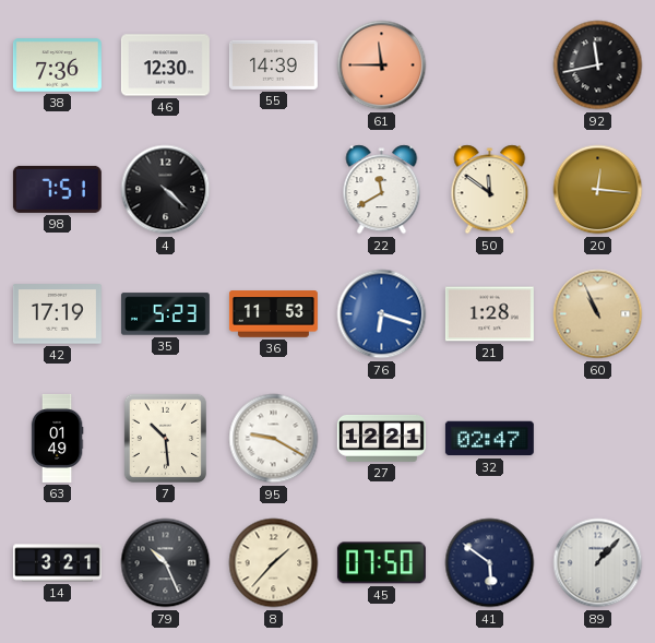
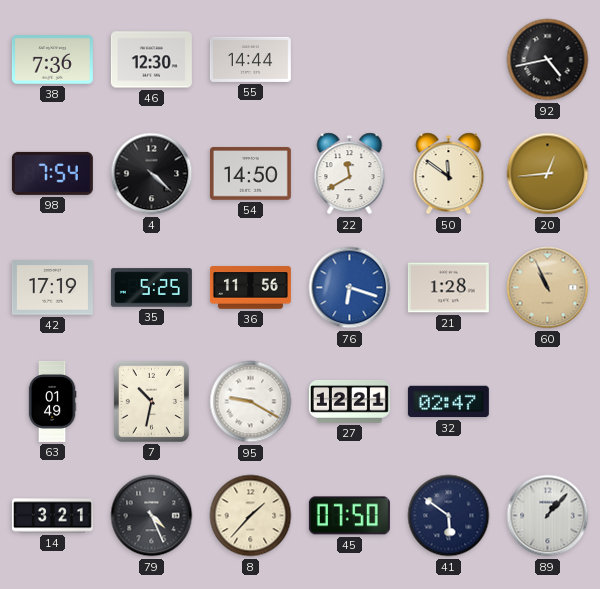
55: 14:39 -> 14:44 (250, 59)
61: 11:45 -> none (382, 66)
92: 11:43 -> 4:43 (548, 60)
98: 7:51 -> 7:54 (52, 173)
54: none -> 14:50 (250, 174)
20: 12:16 -> 12:44 (548, 174)
35: 5:23 -> 5:25 (151, 288)
36: 11:53 -> 11:56 (250, 288)
7: 10:29 -> 10:32 (151, 401)
79: 10:26 -> 4:26 (152, 516)
